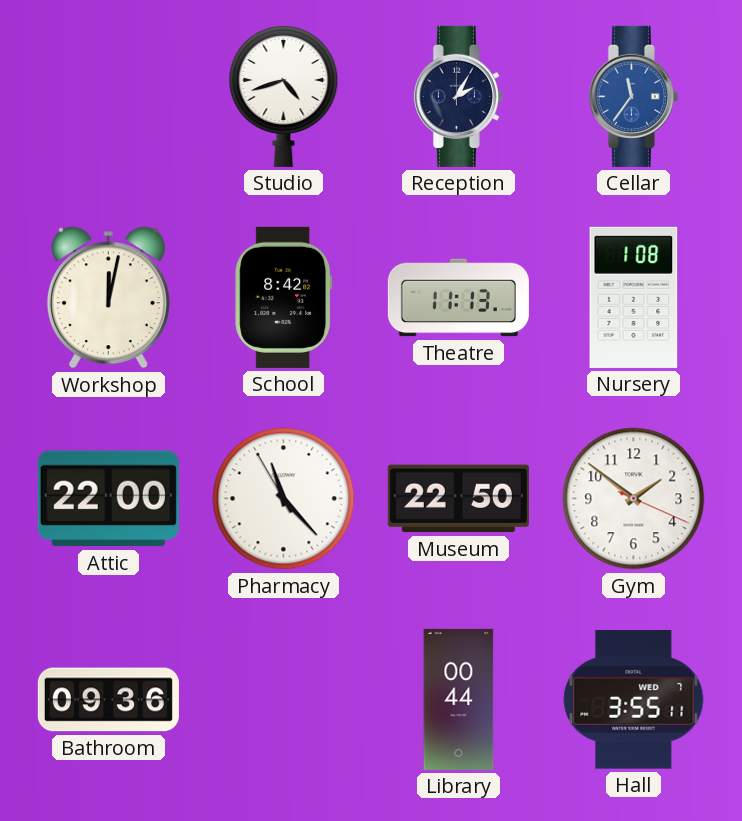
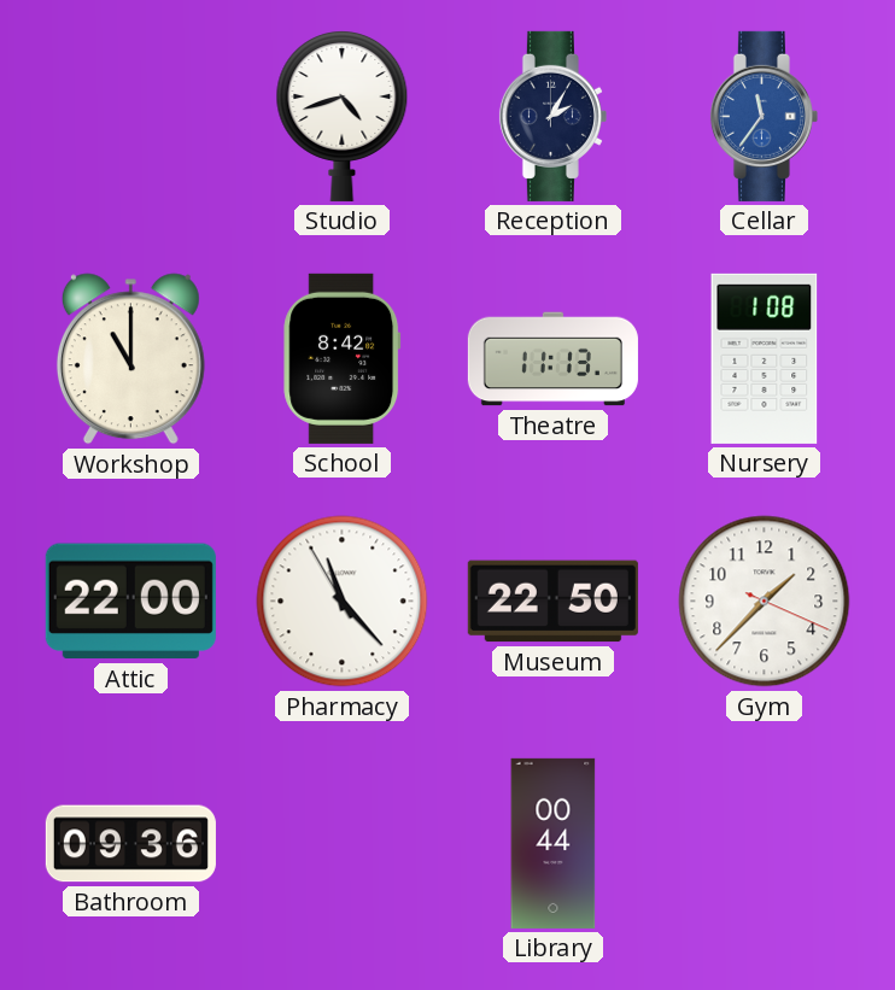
Workshop: 12:02 -> 11:00 (130, 359)
Gym: 1:51 -> 1:37 (765, 602)
Hall: 3:55 -> none (634, 700)
